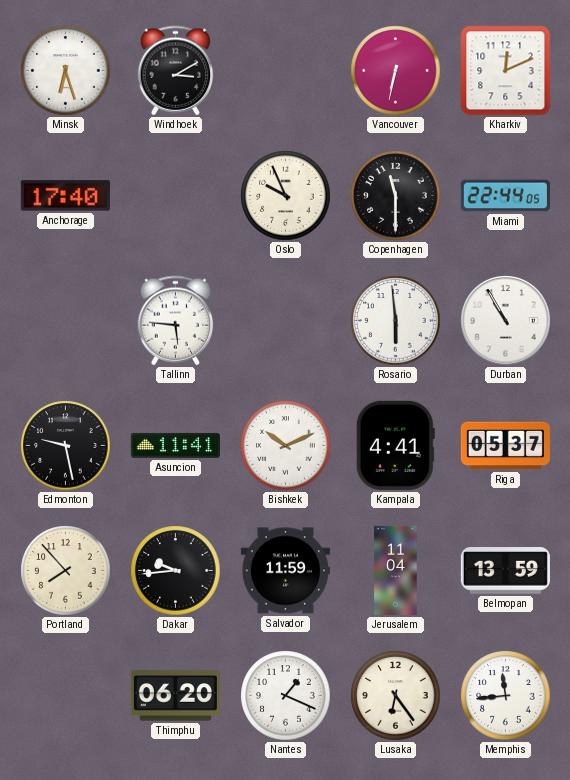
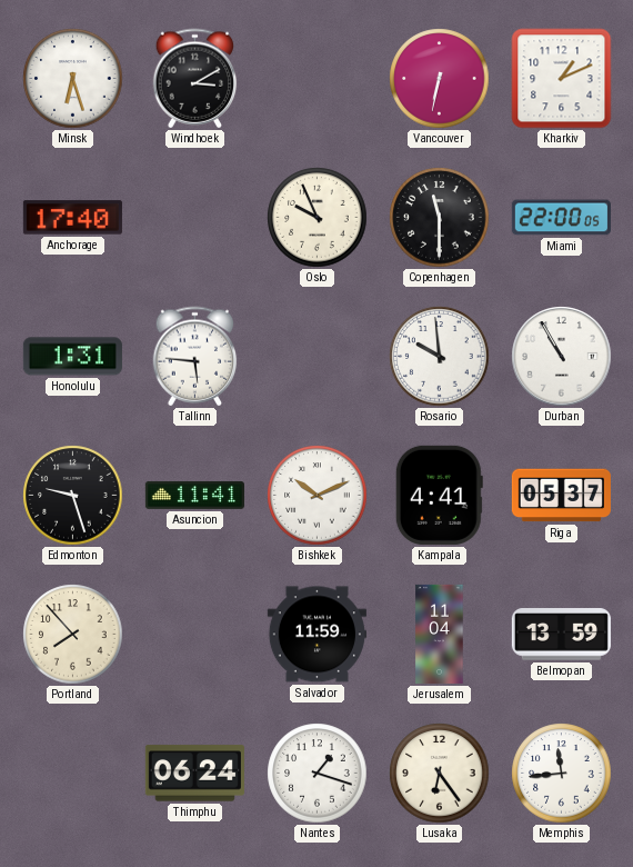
Kharkiv: 12:11 -> 1:11 (562, 79)
Miami: 22:44 -> 22:00 (561, 218)
Honolulu: none -> 1:31 (72, 357)
Rosario: 5:59 -> 9:59 (440, 357)
Edmonton: 9:28 -> 9:27 (73, 496)
Dakar: 9:44 -> none (176, 571)
Thimphu: 06:20 -> 06:24 (194, 774)
Nantes: 1:19 -> 1:18 (318, 774)
